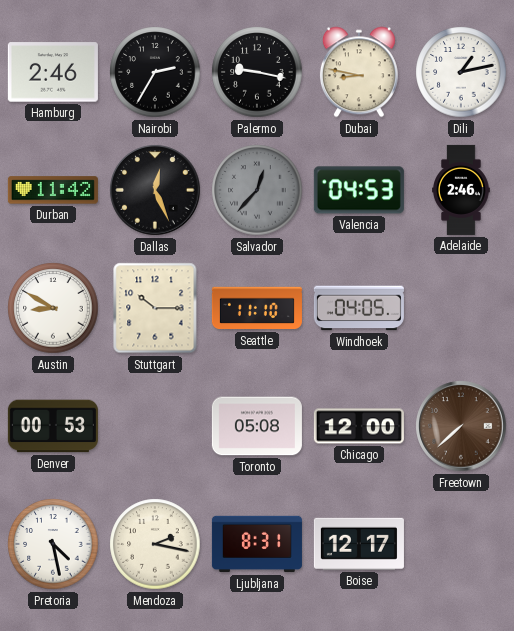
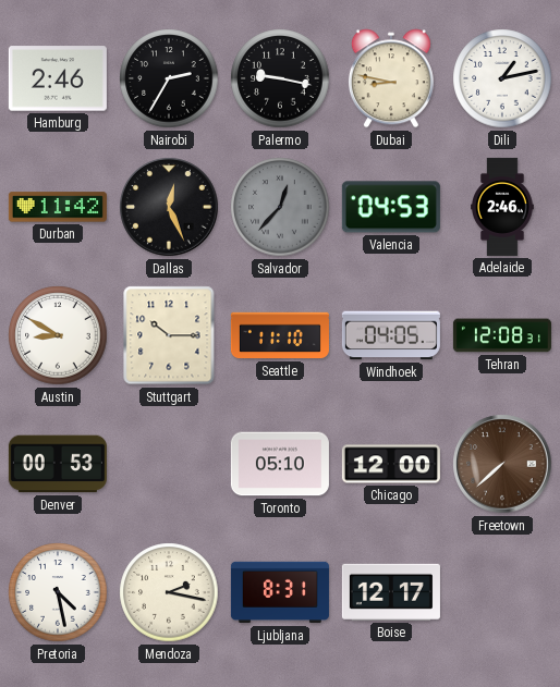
Tehran: none -> 12:08 (502, 335)
Toronto: 05:08 -> 05:10 (280, 464)
